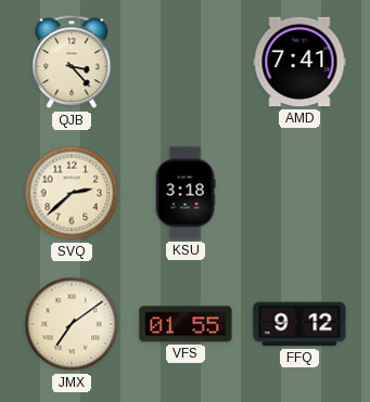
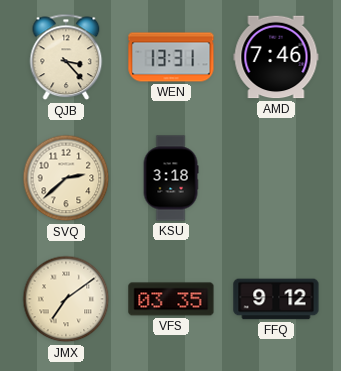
WEN: none -> 13:31 (171, 57)
AMD: 7:41 -> 7:46 (276, 57)
VFS: 01:55 -> 03:35 (171, 299)
